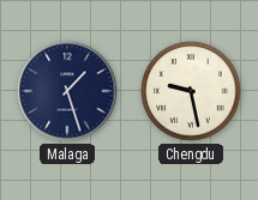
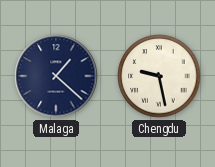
Malaga: 1:27 -> 1:22 (56, 76)
